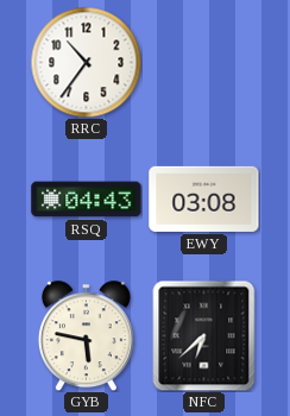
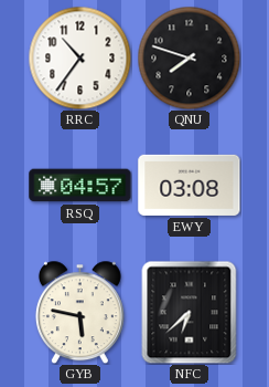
QNU: none -> 7:48 (189, 57)
RSQ: 04:43 -> 04:57 (80, 186)
